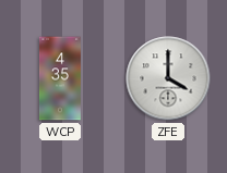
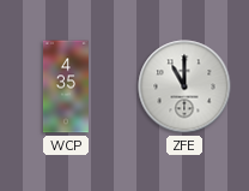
ZFE: 4:00 -> 11:00 (184, 86)
